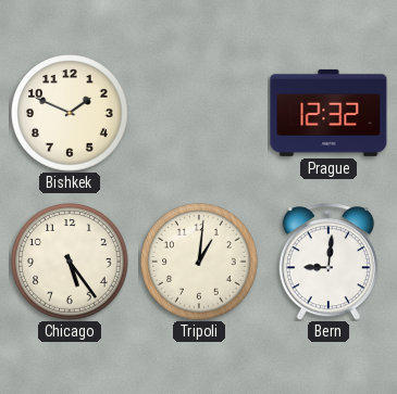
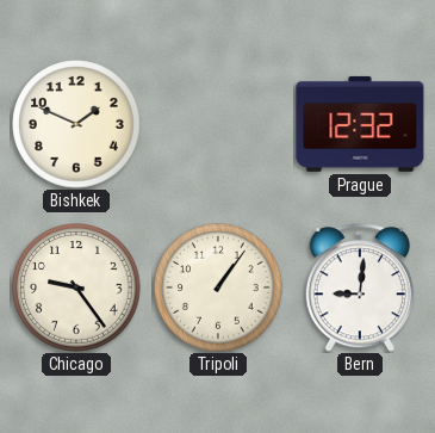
Chicago: 5:24 -> 9:24 (76, 287)
Tripoli: 1:01 -> 1:06 (218, 287)
